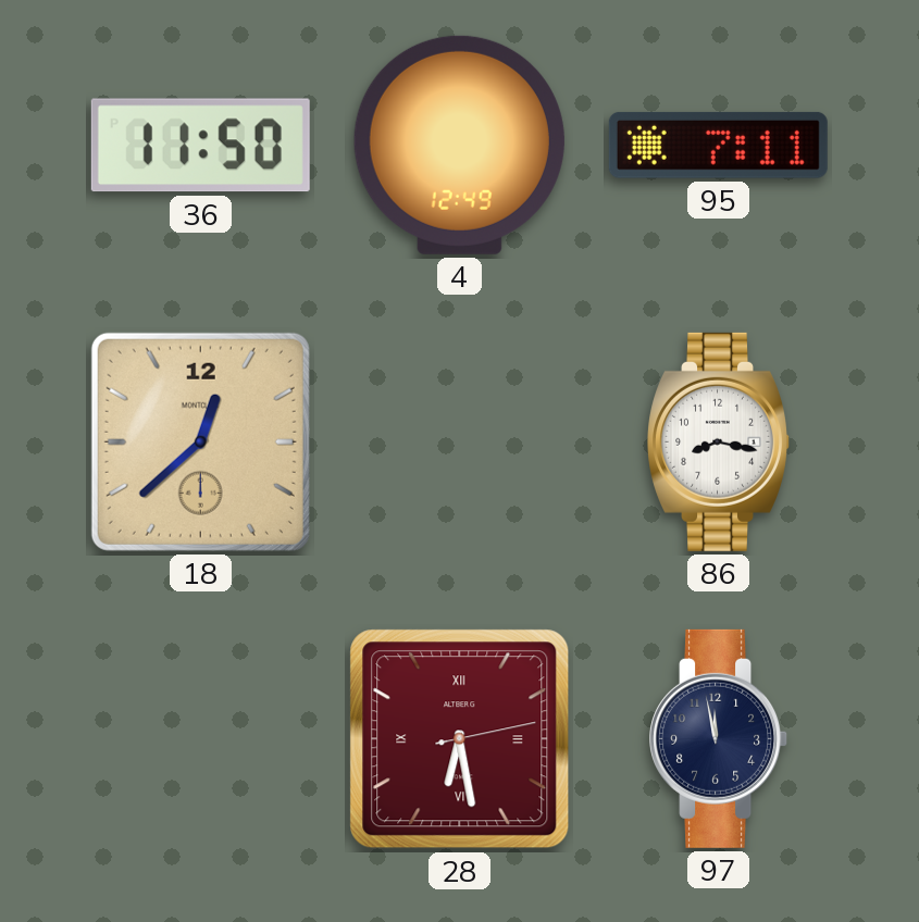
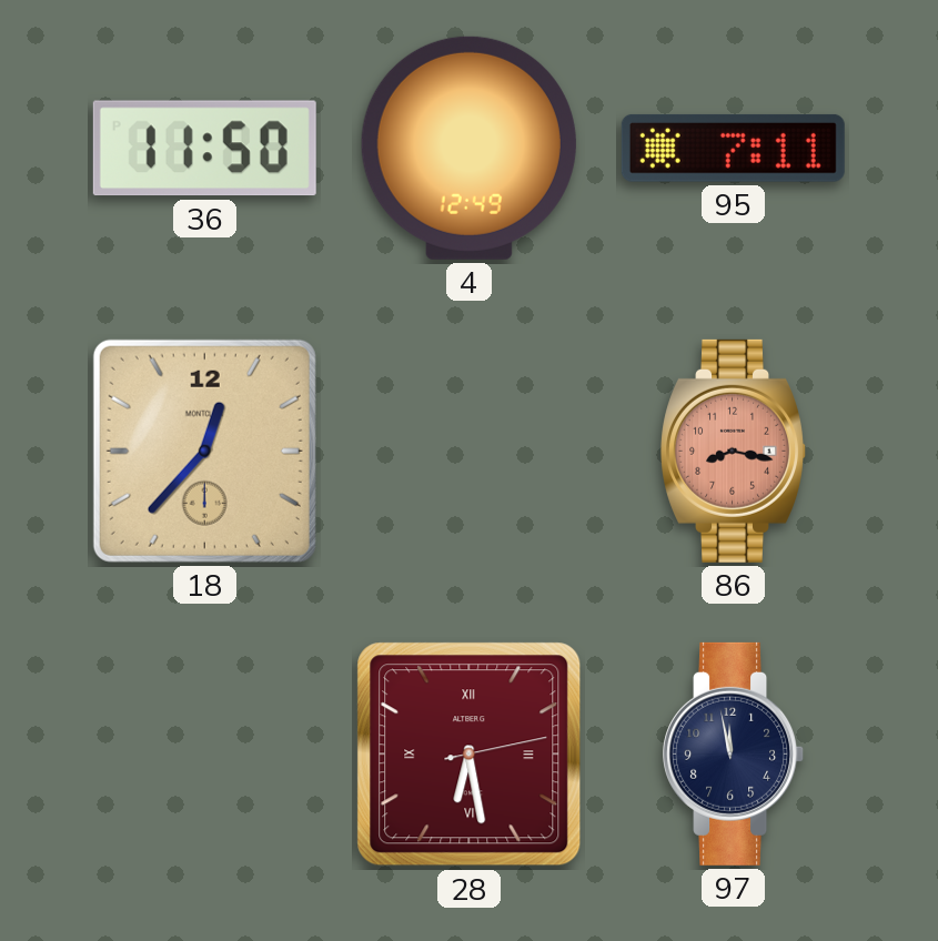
18: 12:38 -> 12:37 (204, 451)
86 dial: white -> salmon (733, 451)
